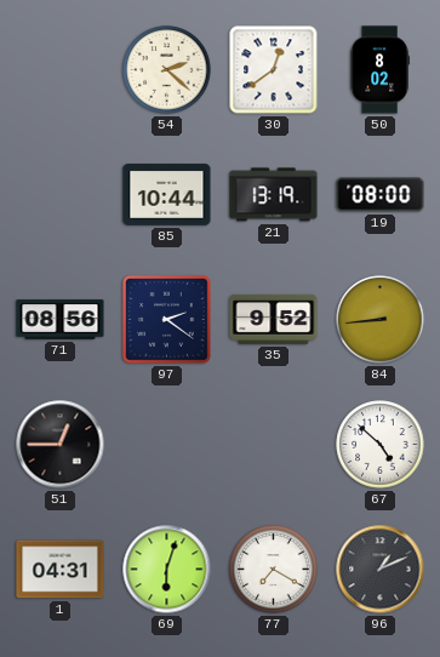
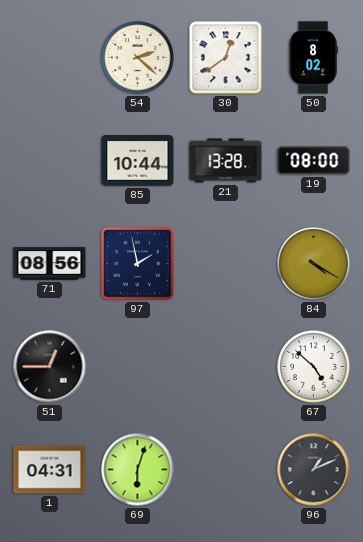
21: 13:19 -> 13:28 (226, 161)
97: 2:21 -> 1:58 (138, 264)
35: 9:52 -> none (274, 319)
84: 8:44 -> 4:20 (314, 264)
77: 7:20 -> none (274, 570)
